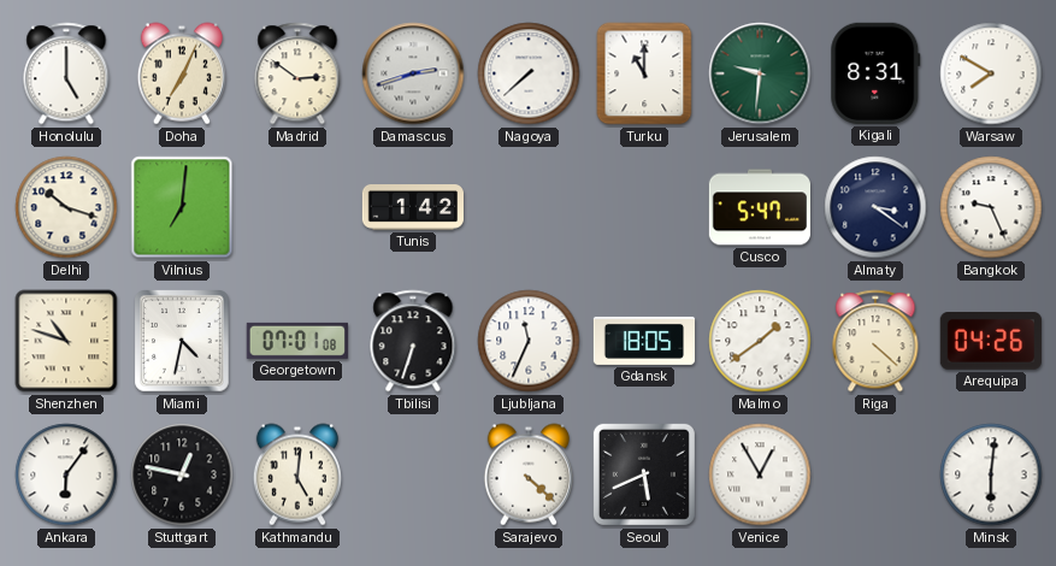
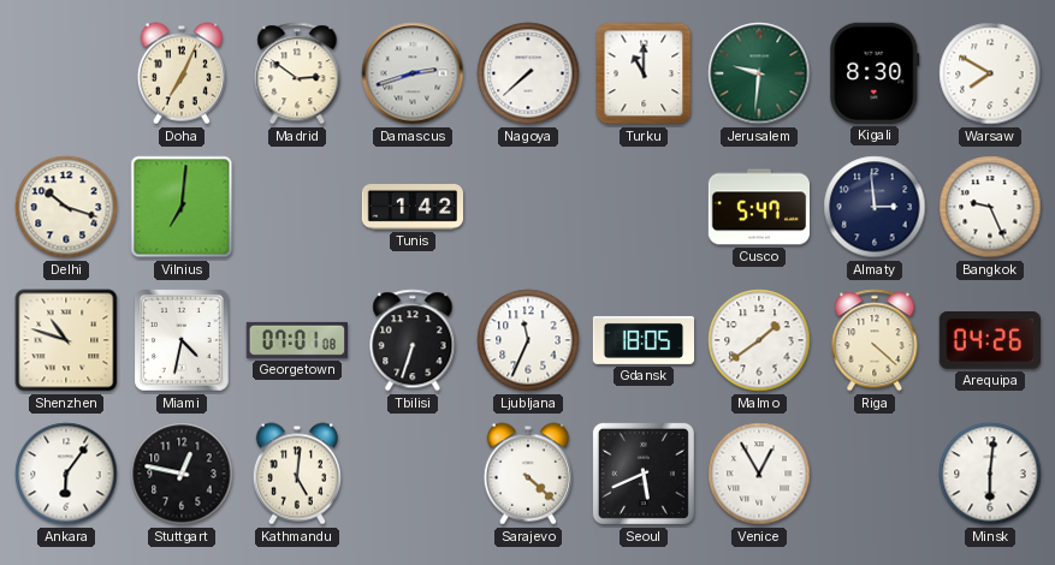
Honolulu: 5:00 -> none (66, 73)
Kigali: 8:31 -> 8:30 (875, 73)
Almaty: 3:21 -> 2:59 (875, 207)
